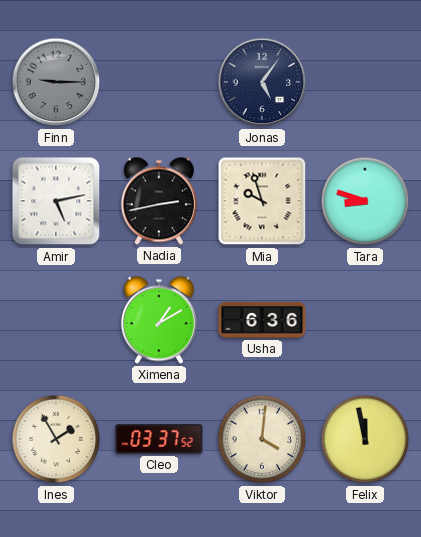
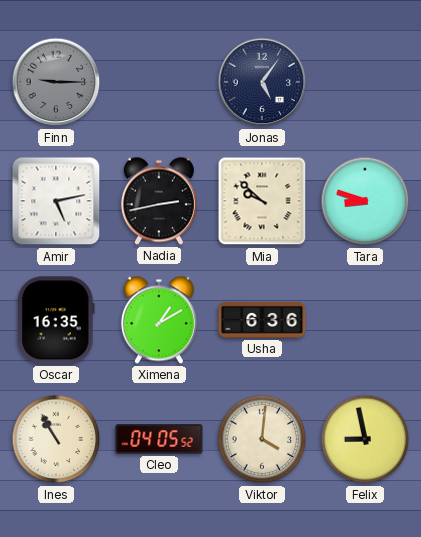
Mia: 9:57 -> 9:52 (262, 201)
Oscar: none -> 16:35 (56, 320)
Ines: 1:55 -> 10:55 (56, 439)
Cleo: 03:37 -> 04:05 (159, 439)
Felix: 11:58 -> 8:58 (365, 439)
